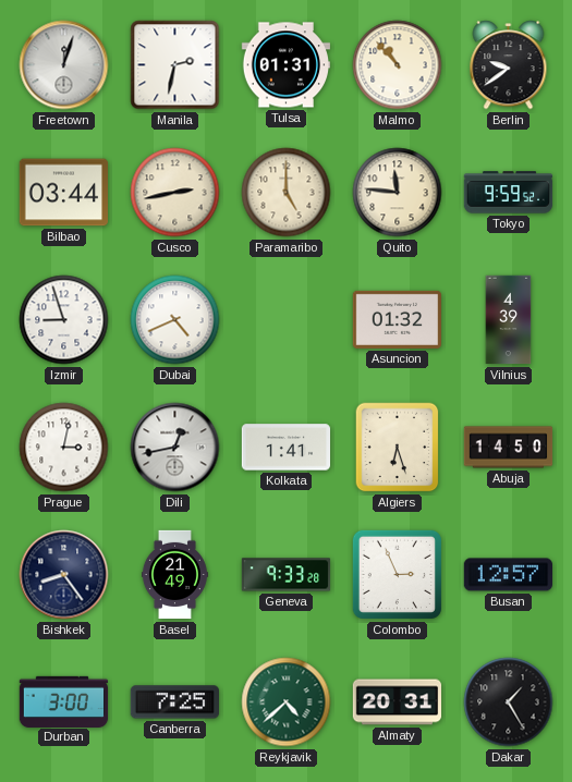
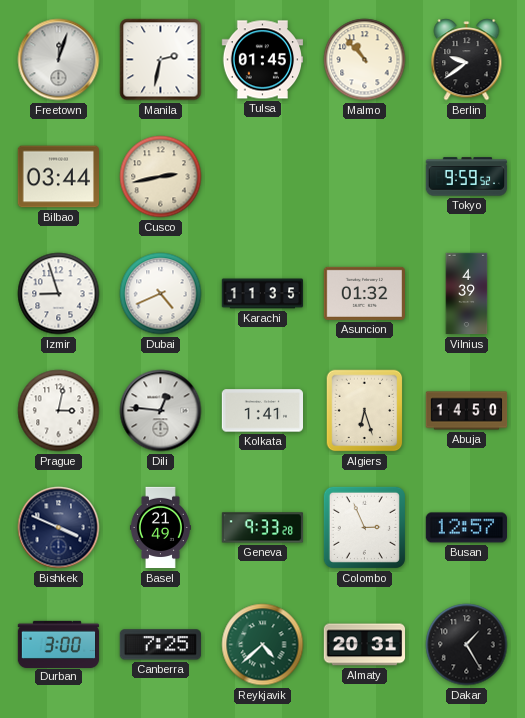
Tulsa: 01:31 -> 01:45 (262, 60)
Paramaribo: 5:00 -> none (287, 193)
Quito: 11:46 -> none (398, 193)
Karachi: none -> 11:35 (263, 294)
Dili: 12:43 -> 12:46 (161, 411)
Bishkek: 8:24 -> 3:49 (59, 528)
